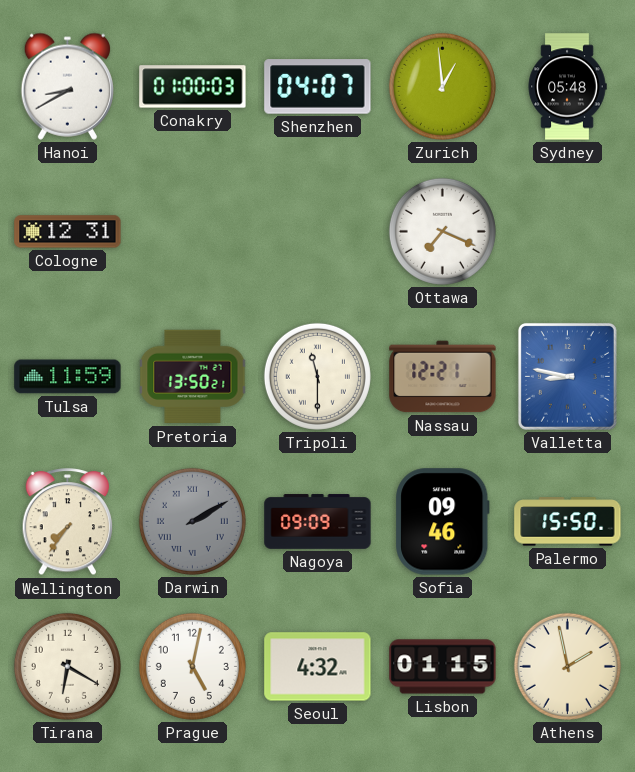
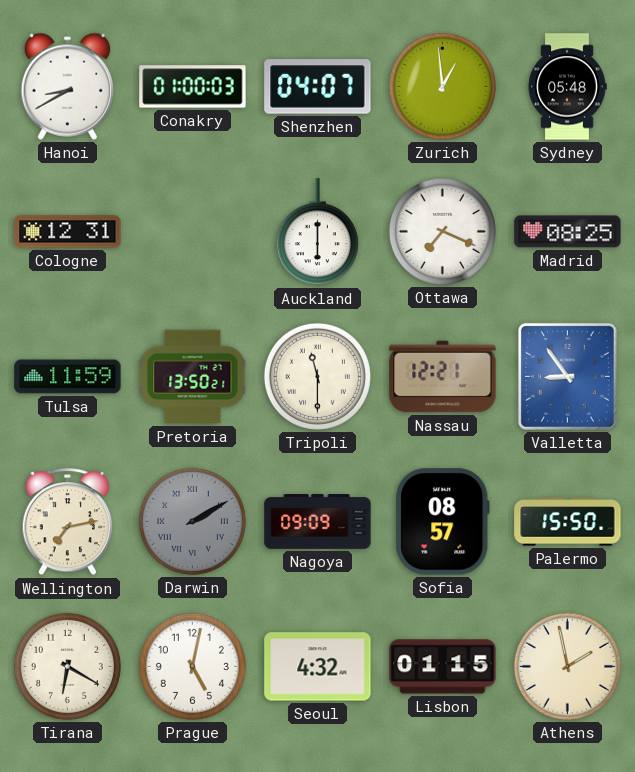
Auckland: none -> 6:00 (317, 232)
Madrid: none -> 08:25 (568, 232)
Valletta: 8:47 -> 8:54 (567, 376)
Wellington: 7:36 -> 7:13 (68, 522)
Sofia: 09:46 -> 08:57 (443, 522)
